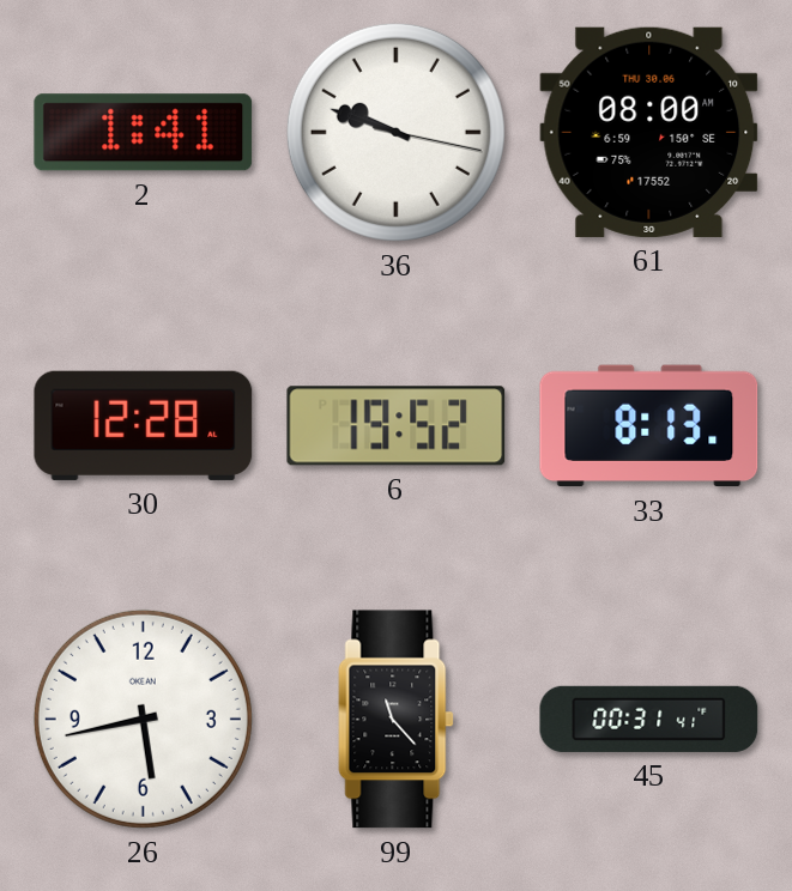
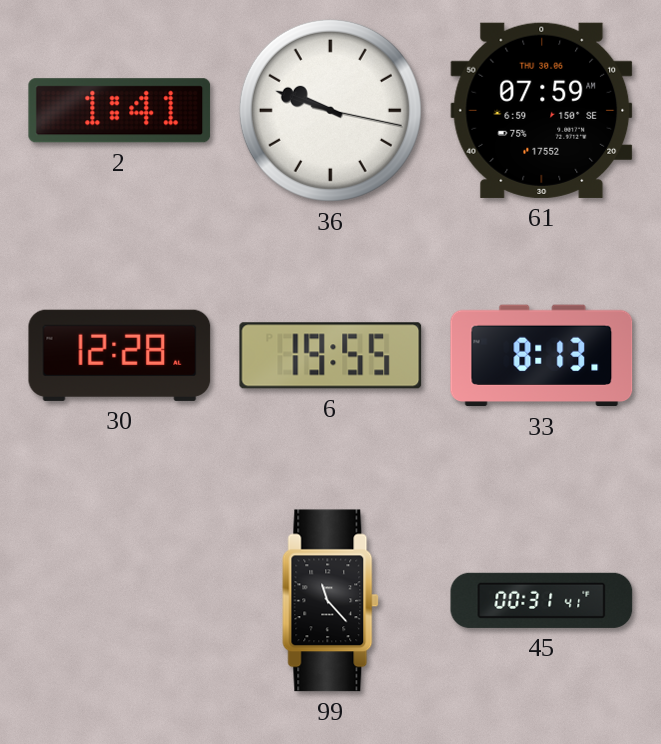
61: 08:00 -> 07:59 (542, 110)
6: 19:52 -> 19:55 (331, 356)
26: 5:43 -> none (143, 719)
